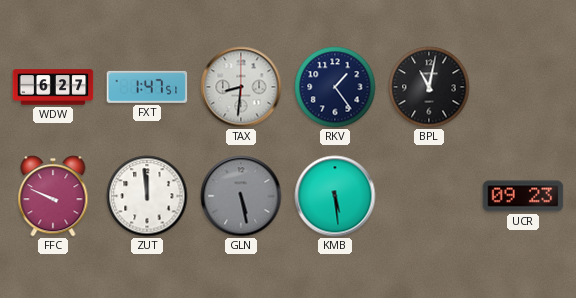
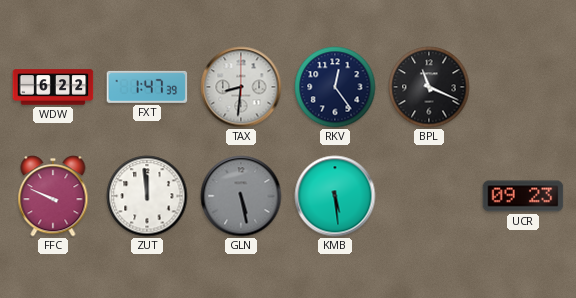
WDW: 6:27 -> 6:22 (53, 87)
FXT: 1:47:51 -> 1:47:39 (147, 87)
RKV: 1:24 -> 12:24 (335, 87)
BPL: 11:02 -> 11:19 (429, 87)
